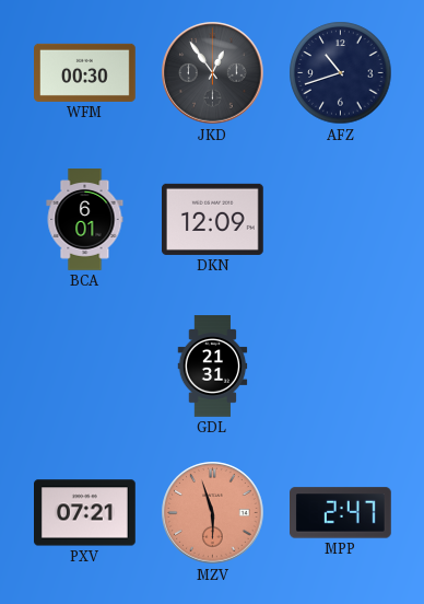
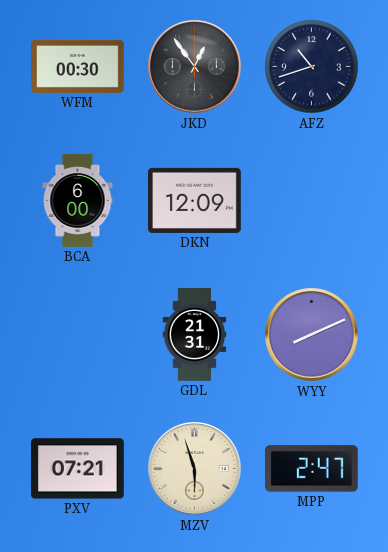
BCA: 6:01 -> 6:00 (78, 201)
WYY: none -> 8:11 (312, 335)
MZV dial: salmon -> cream (195, 469)
